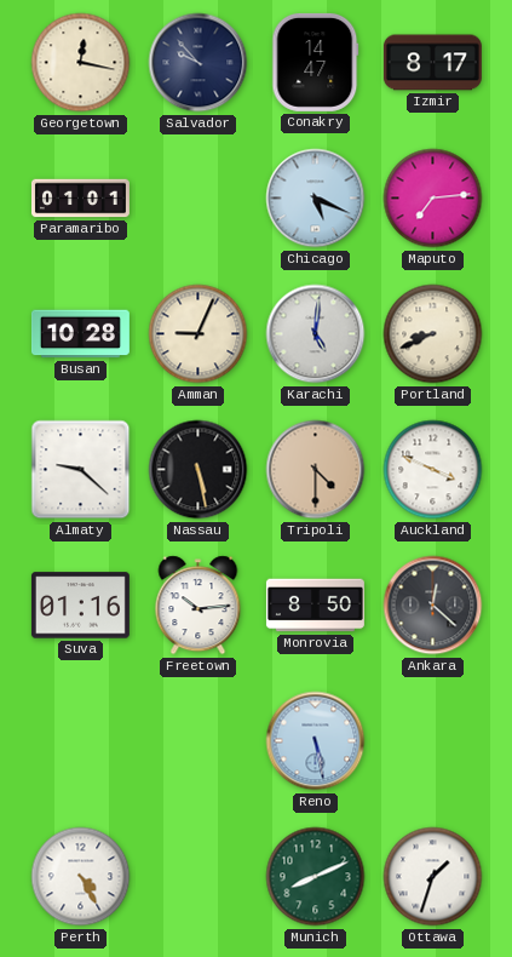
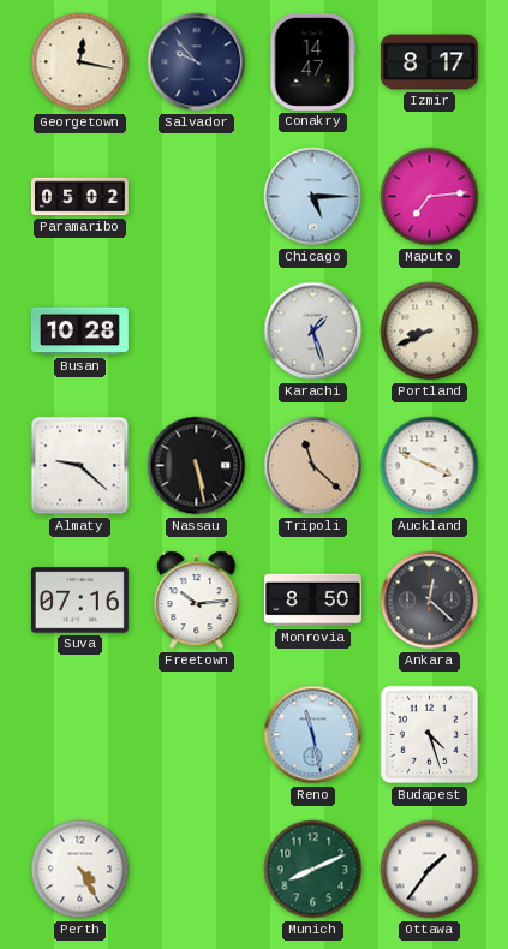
Paramaribo: 01:01 -> 05:02 (79, 197)
Chicago: 5:19 -> 5:15 (313, 197)
Amman: 9:04 -> none (199, 334)
Karachi: 5:01 -> 1:27 (313, 332)
Tripoli: 4:30 -> 11:22 (313, 466)
Suva: 01:16 -> 07:16 (79, 601)
Reno: 5:28 -> 11:28 (313, 735)
Budapest: none -> 4:27 (430, 735)
Ottawa: 1:33 -> 1:36 (430, 870)
